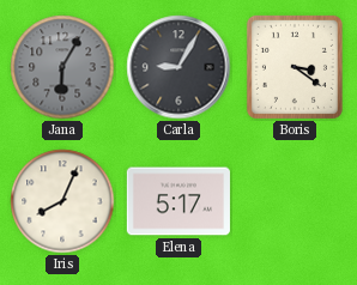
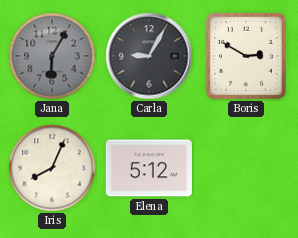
Boris: 3:21 -> 2:50 (246, 56)
Elena: 5:17 -> 5:12 (149, 168)
